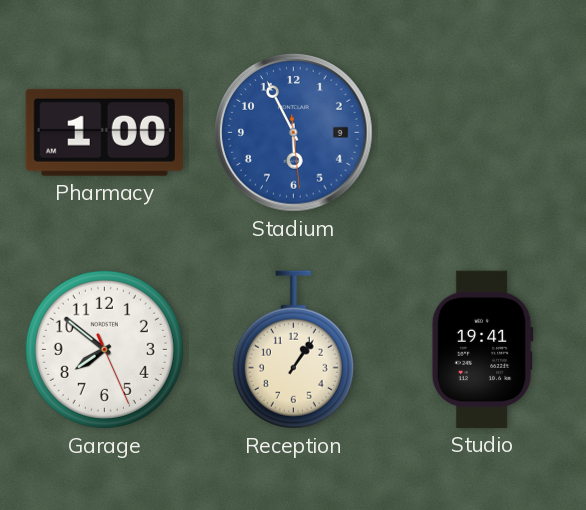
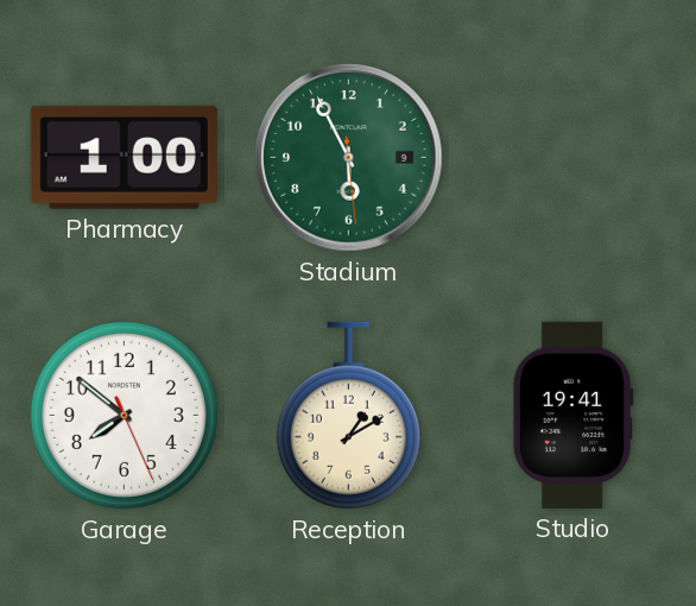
Stadium dial: blue -> green (349, 158)
Reception: 1:06 -> 1:10 (348, 416)
